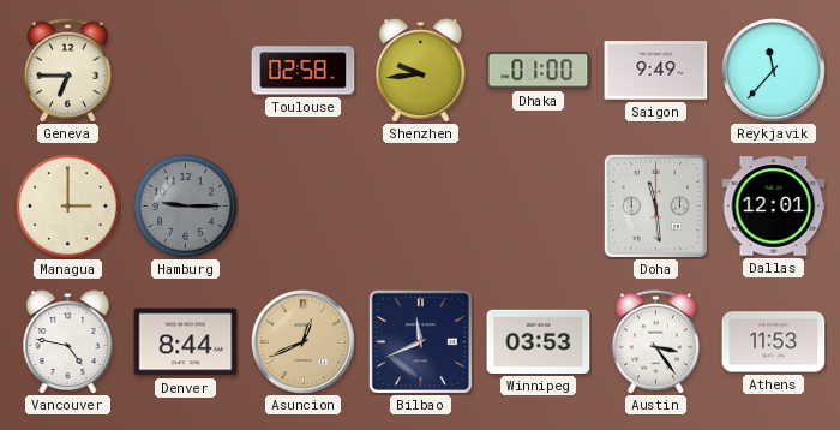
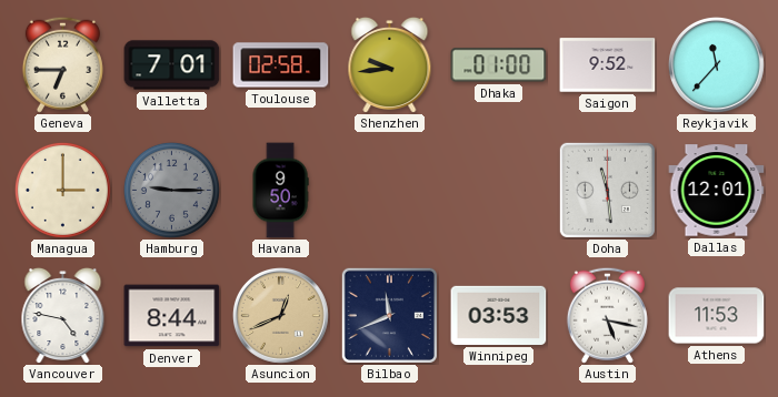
Valletta: none -> 7:01 (172, 65)
Saigon: 9:49 -> 9:52 (608, 65)
Havana: none -> 9:50 (280, 191)
Austin: 3:24 -> 5:17 (607, 315)
